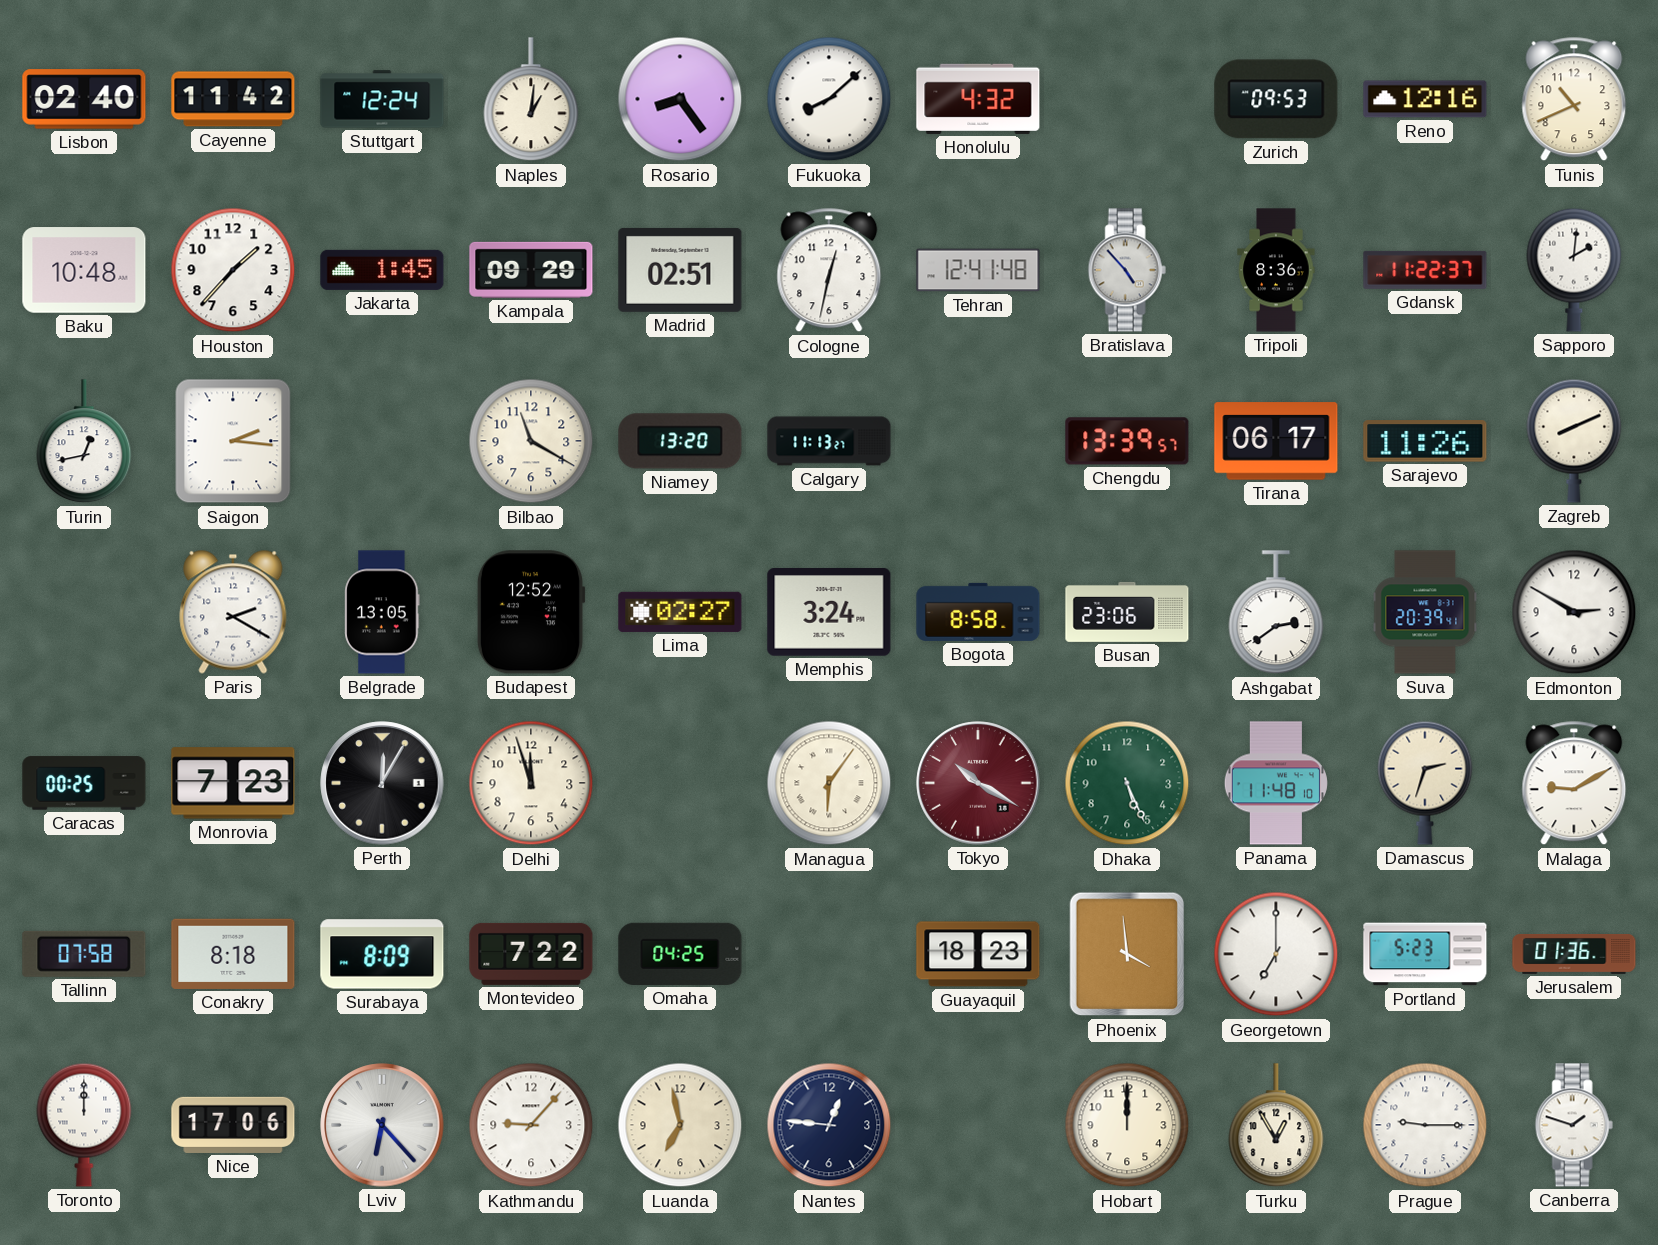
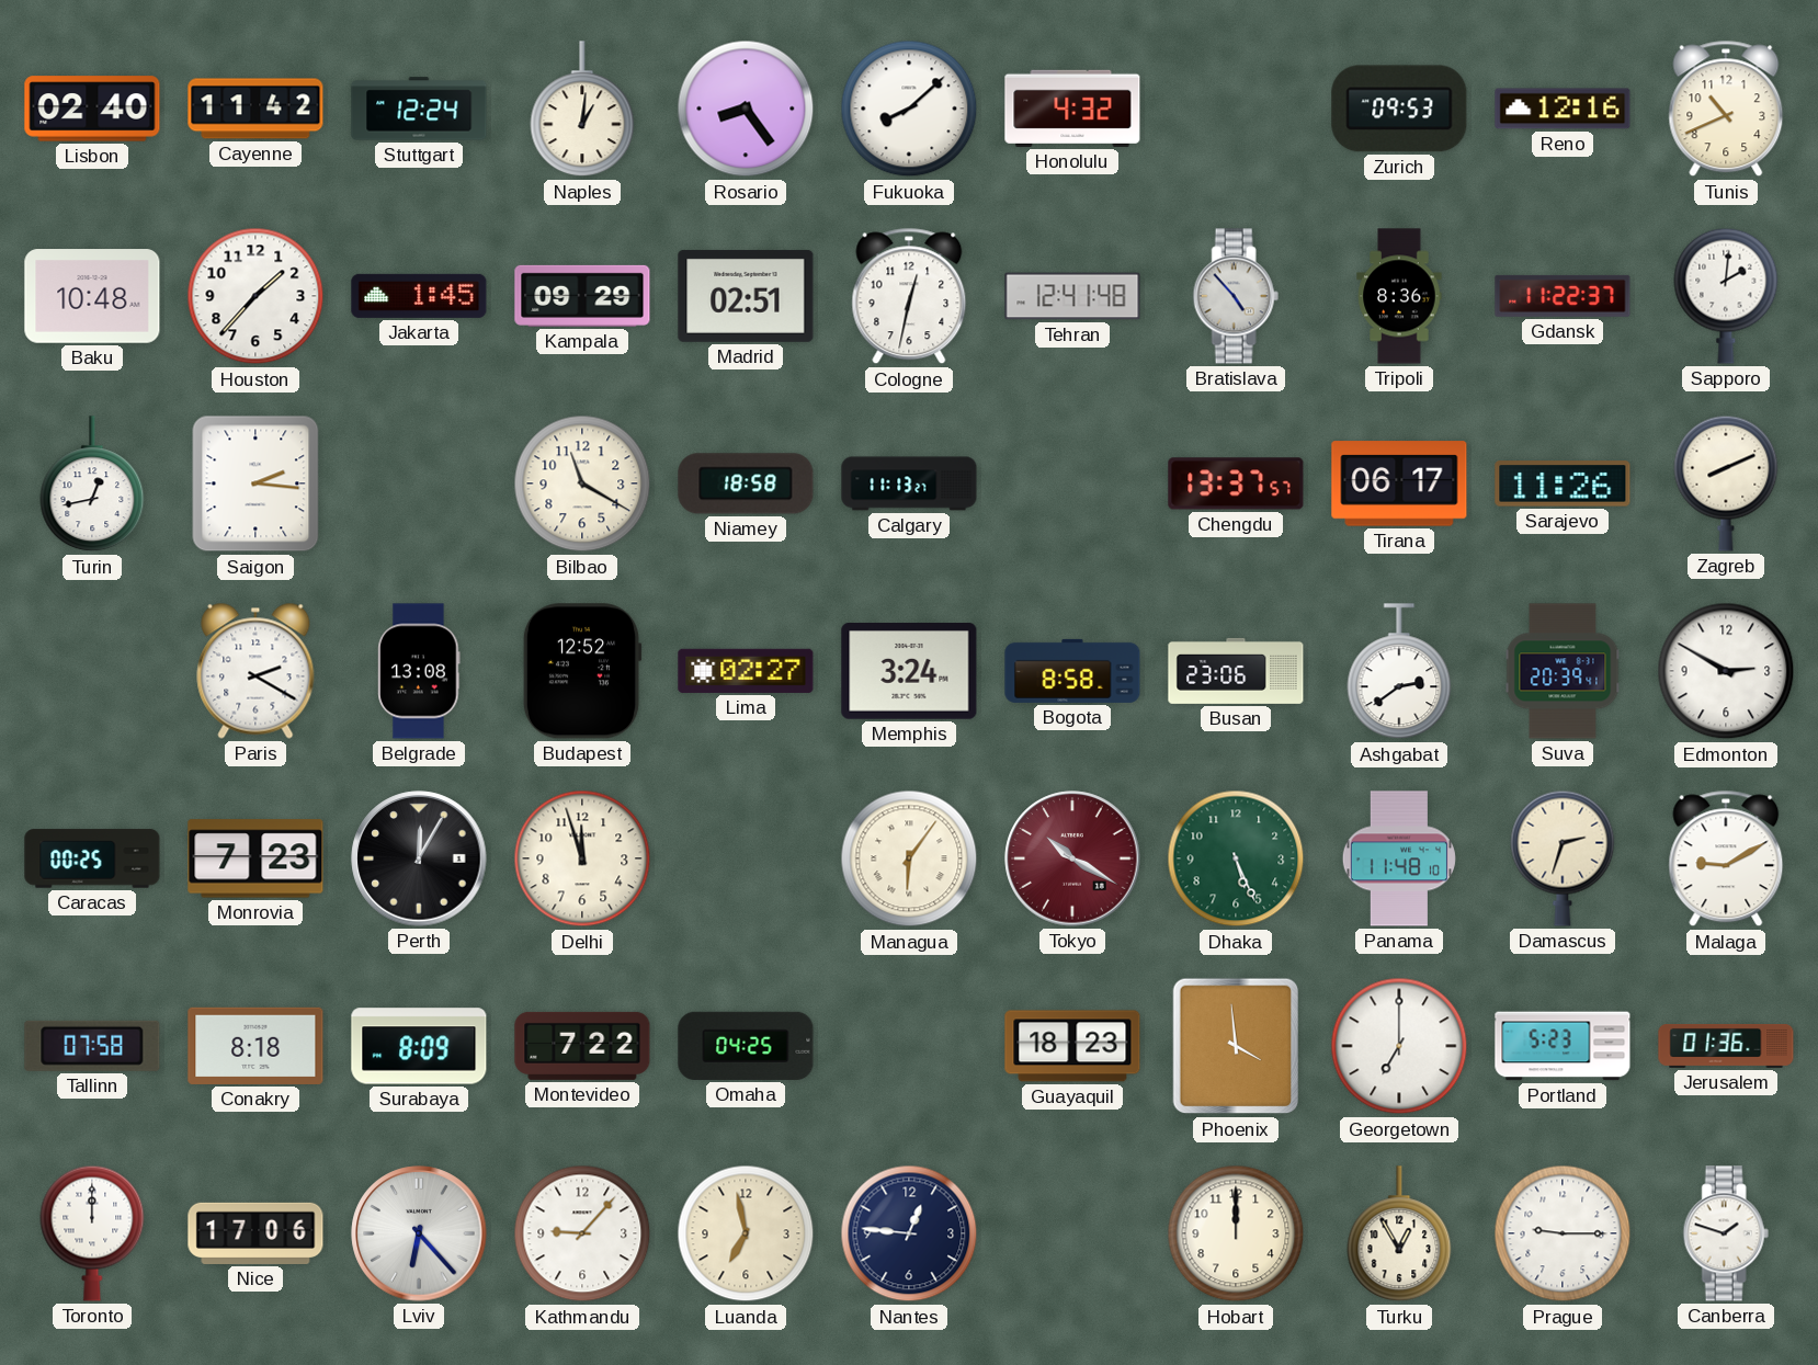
Niamey: 13:20 -> 18:58 (746, 484)
Chengdu: 13:39 -> 13:37 (1236, 484)
Belgrade: 13:05 -> 13:08 (419, 671)
